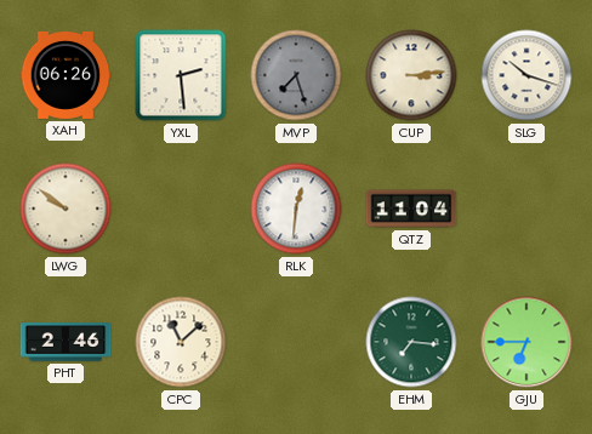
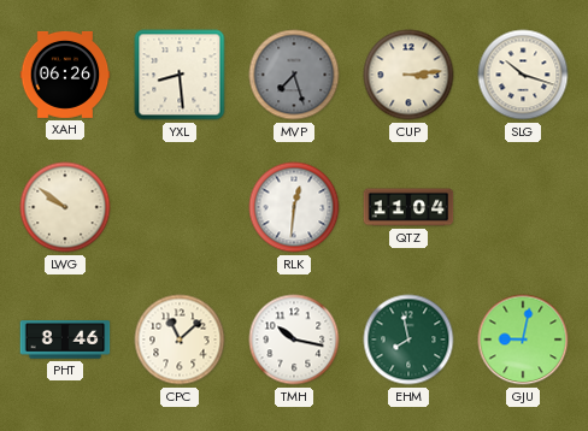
YXL: 2:29 -> 8:29 (180, 75)
PHT: 2:46 -> 8:46 (65, 340)
TMH: none -> 10:17 (294, 340)
EHM: 7:16 -> 7:58 (408, 340)
GJU: 6:45 -> 9:02 (523, 340)
